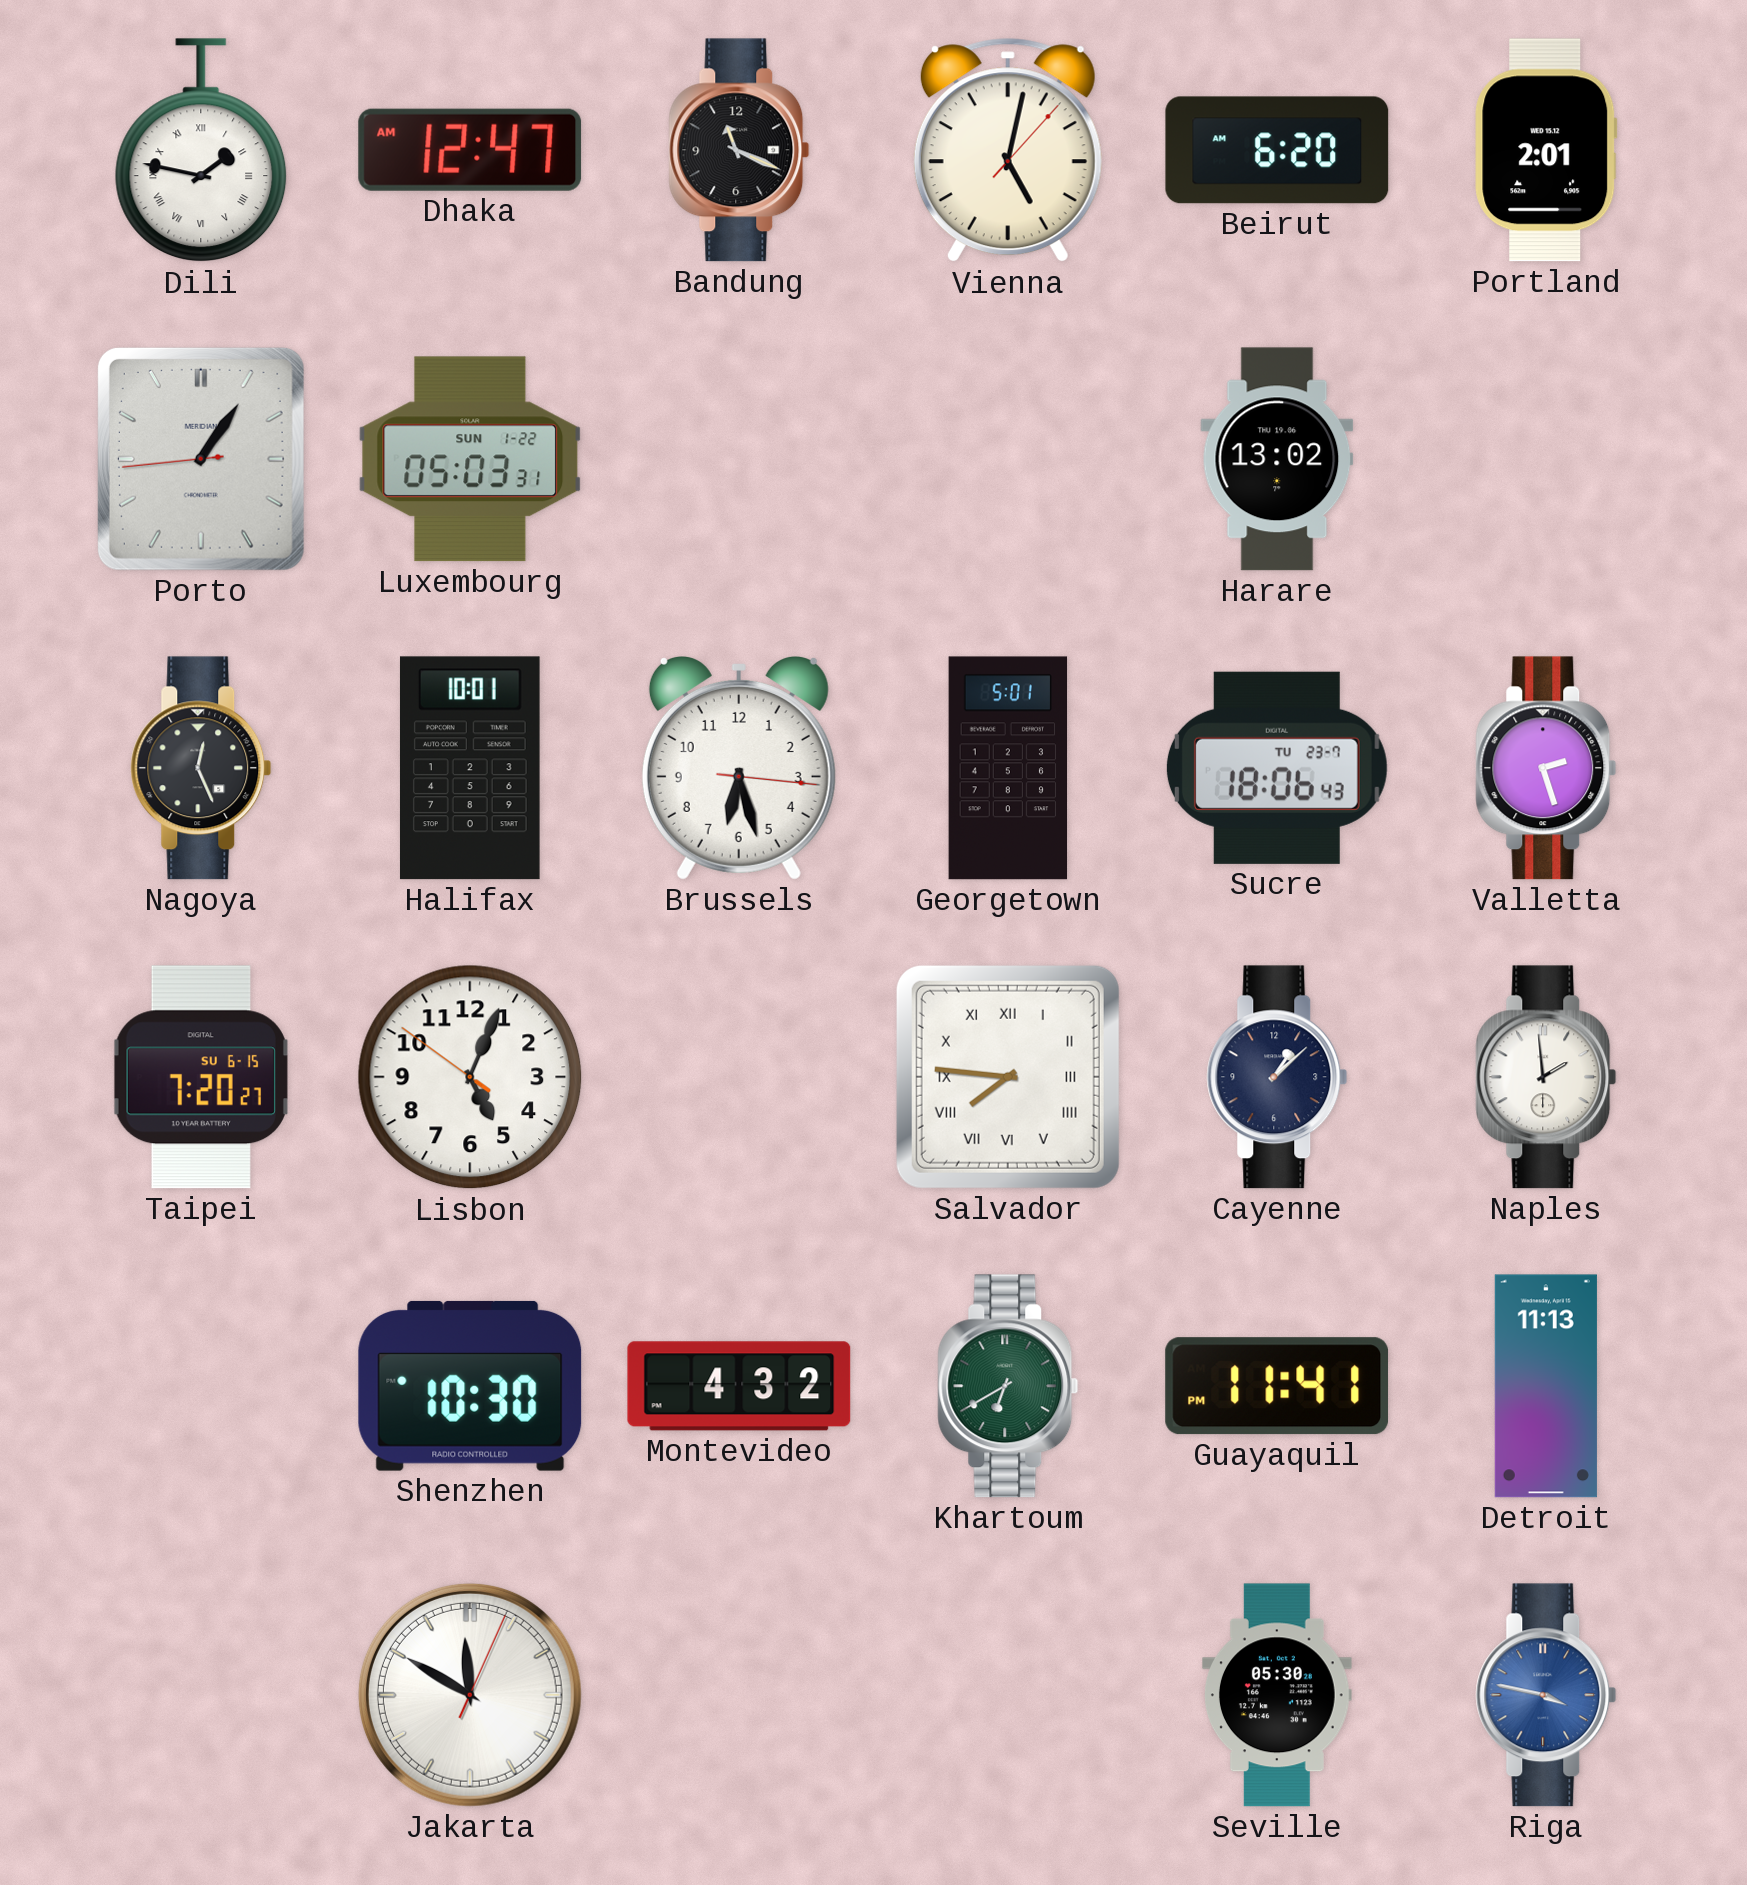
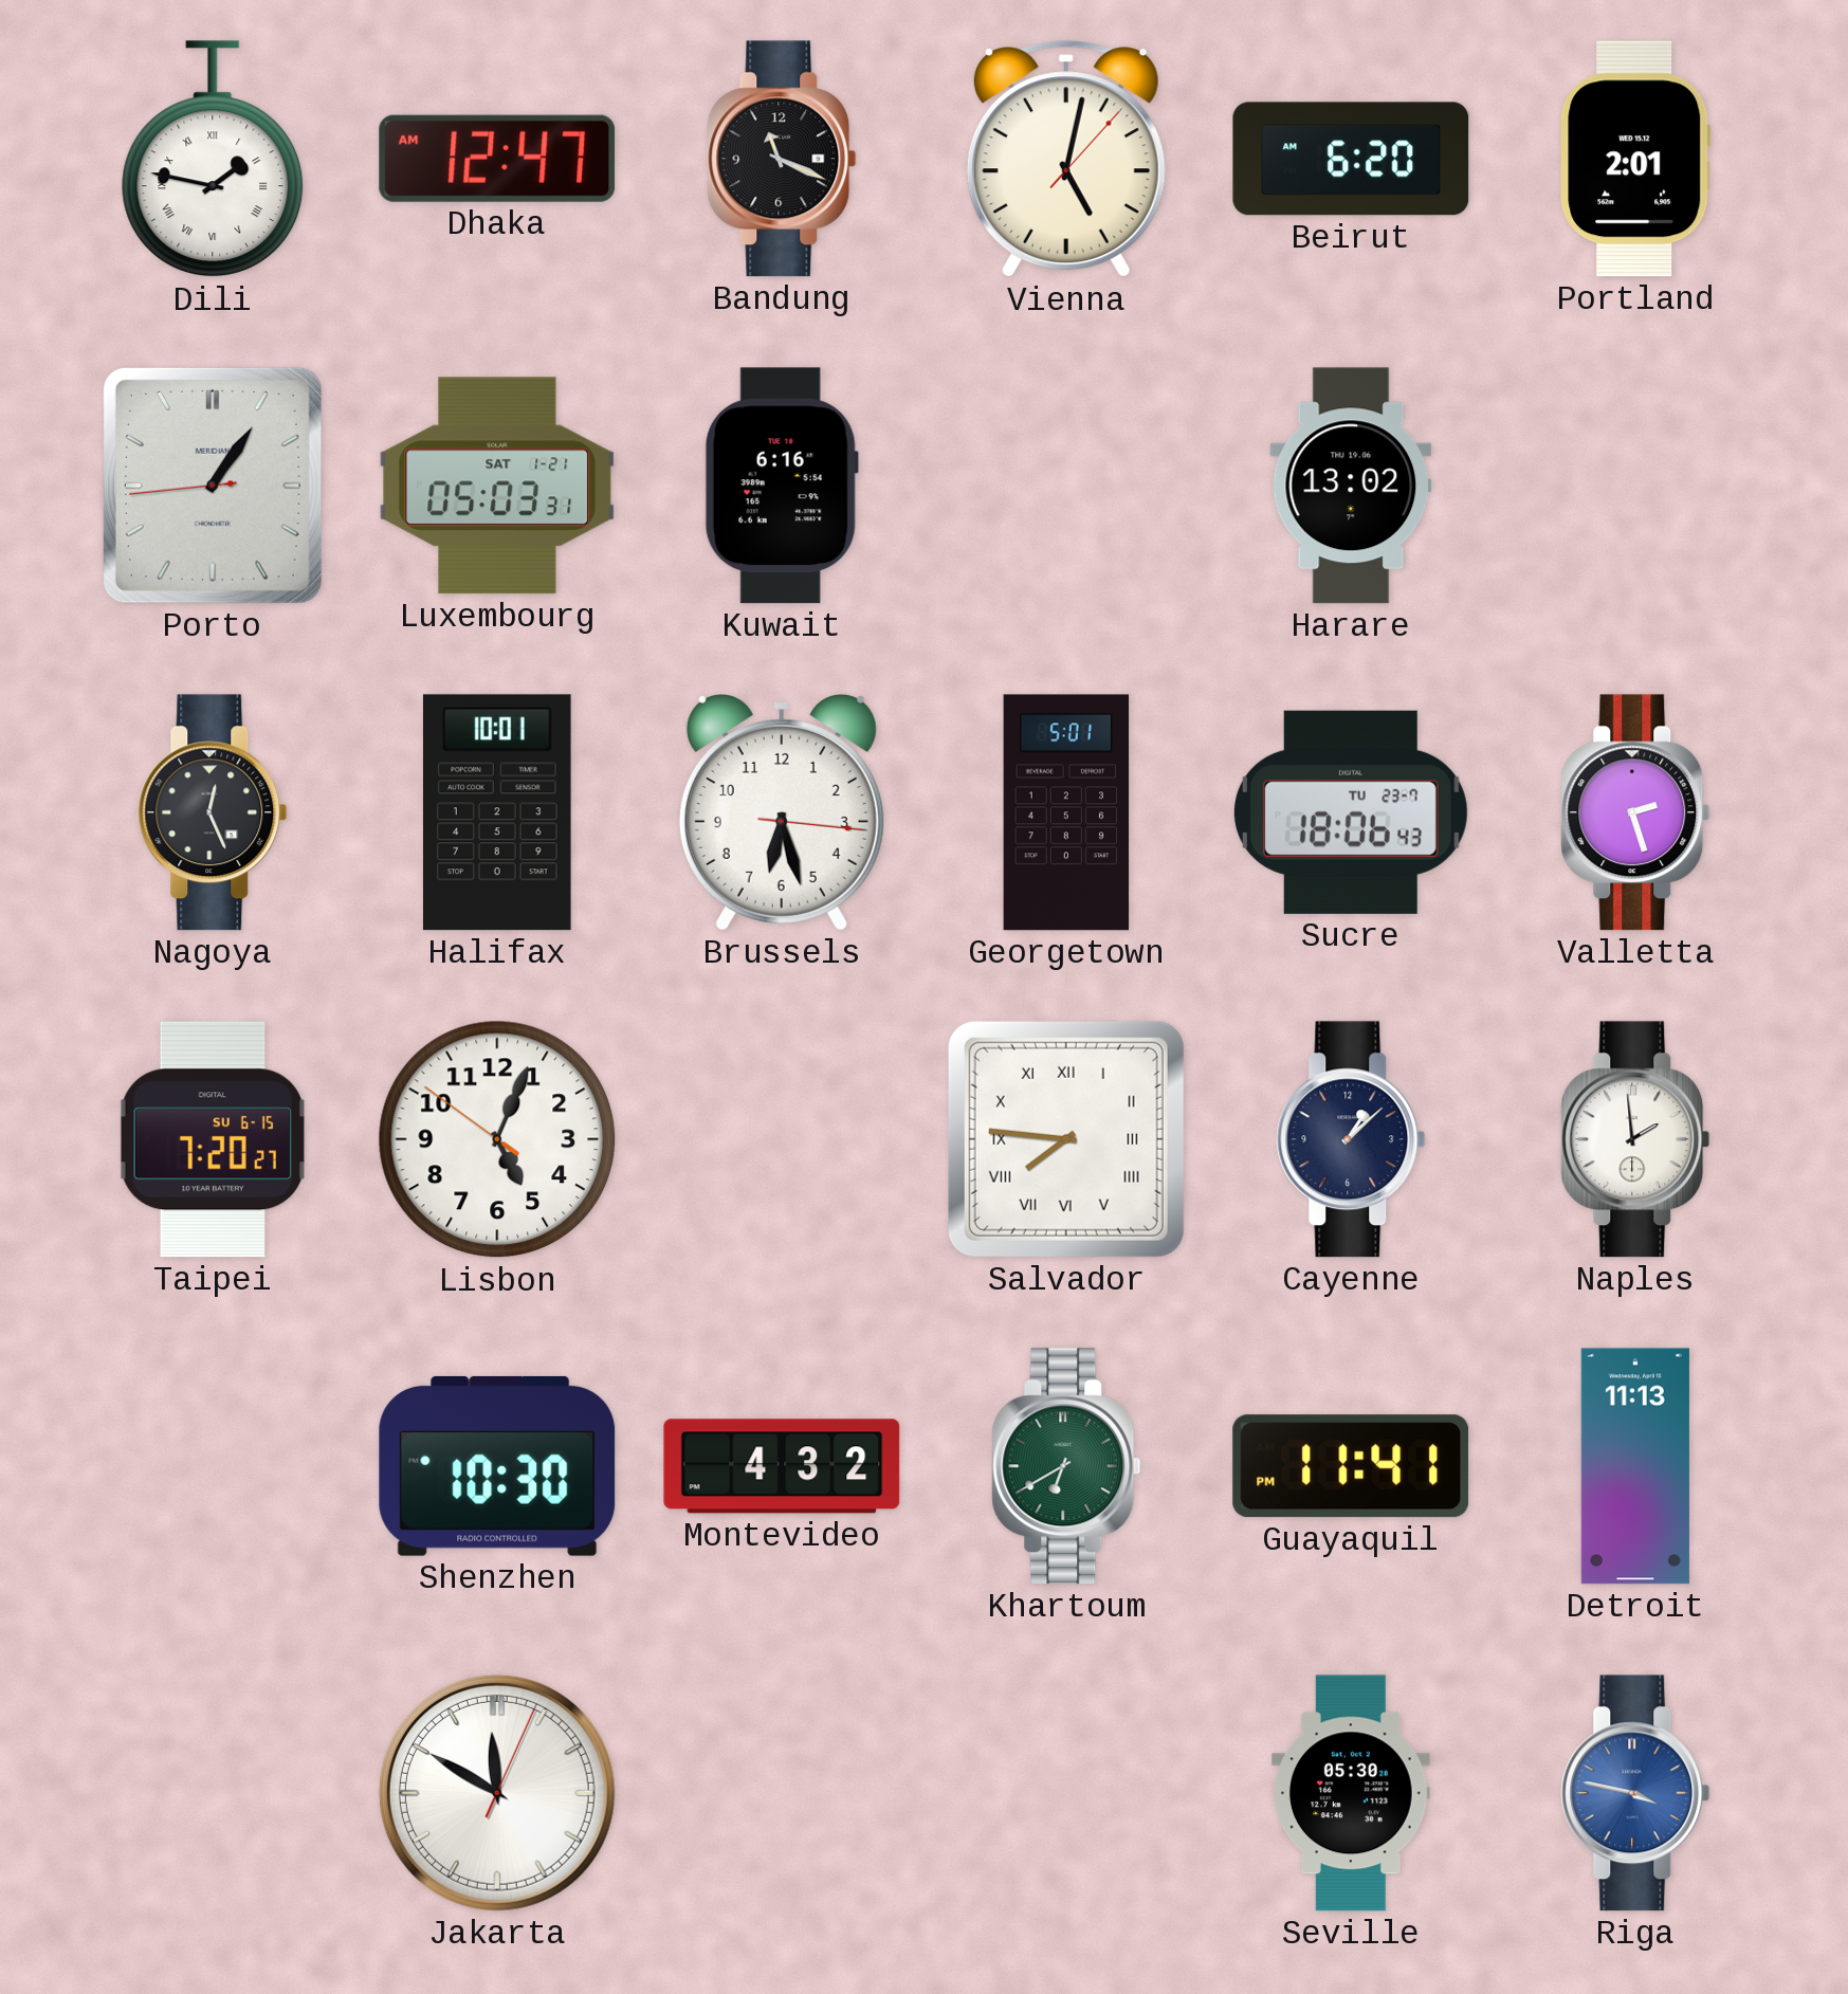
Luxembourg date: SUN 1-22 -> SAT 1-21 (497, 486)
Kuwait: none -> 6:16 (782, 486)
